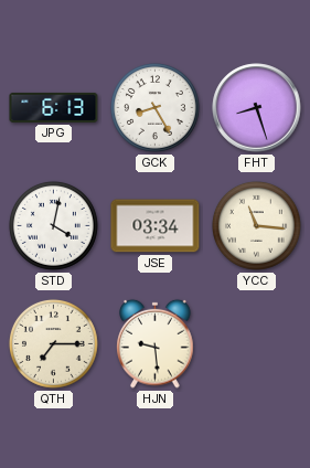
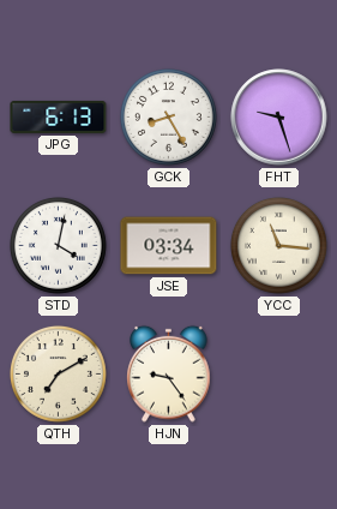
FHT: 8:27 -> 9:27 (279, 118)
QTH: 7:15 -> 7:10 (58, 373)
HJN: 9:29 -> 9:24 (169, 373)
